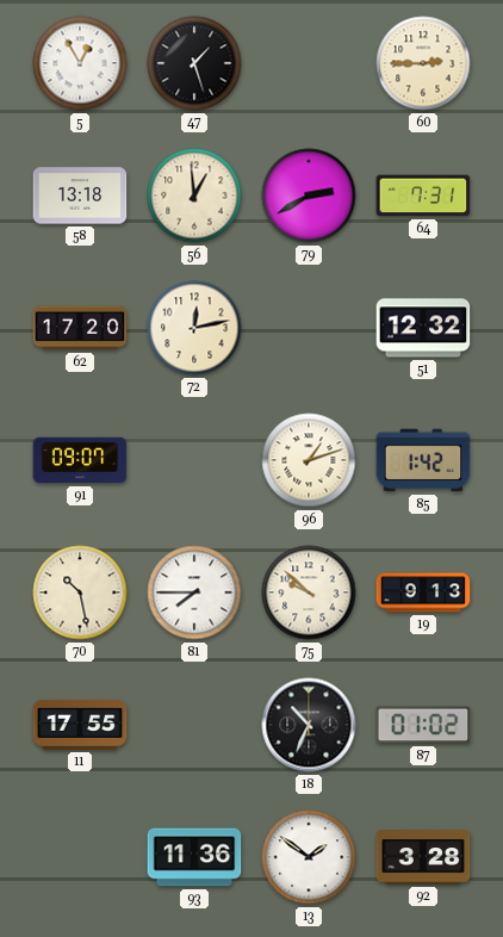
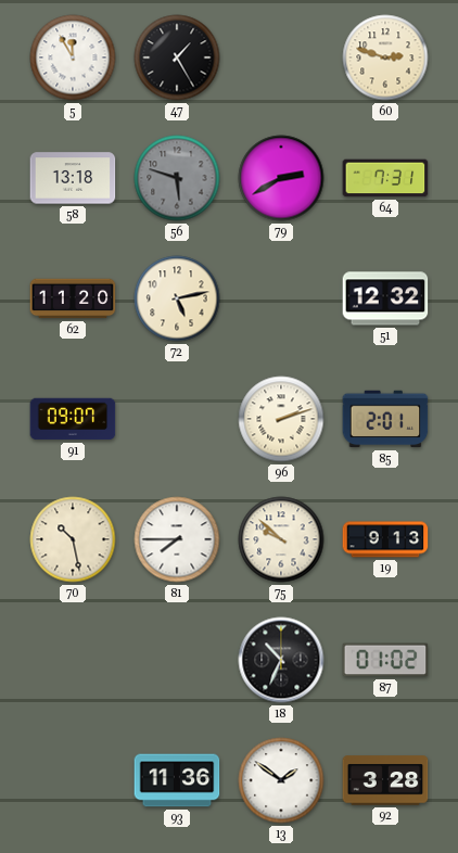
5: 12:55 -> 11:55 (73, 58)
47: 1:27 -> 1:25 (177, 58)
60: 2:45 -> 2:48 (385, 58)
56: 12:59 -> 5:48 (177, 178)
56 dial: cream -> grey (177, 178)
62: 17:20 -> 11:20 (73, 298)
72: 12:13 -> 5:13 (177, 298)
96: 1:12 -> 2:12 (281, 419)
85: 1:42 -> 2:01 (385, 419)
11: 17:55 -> none (80, 725)
